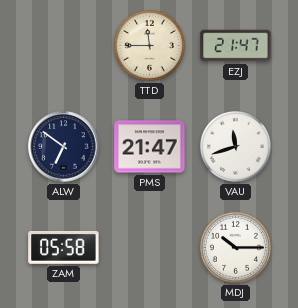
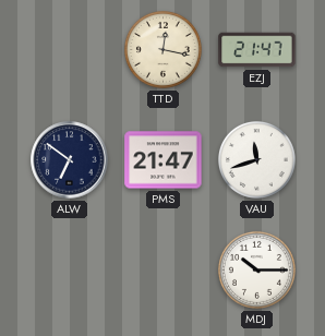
TTD: 11:45 -> 12:17 (162, 49)
ZAM: 05:58 -> none (64, 248)
